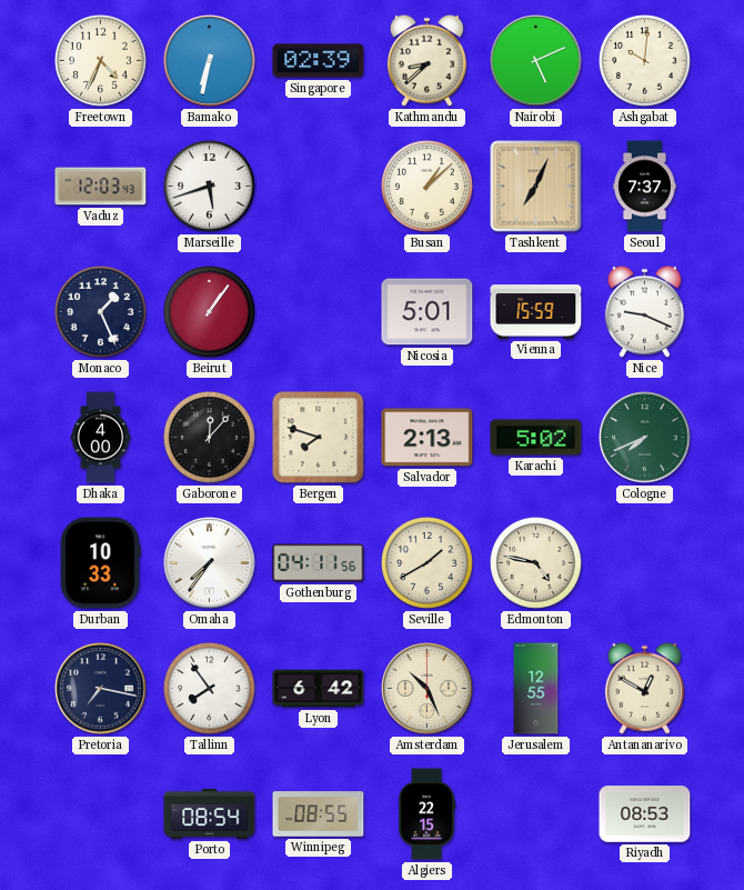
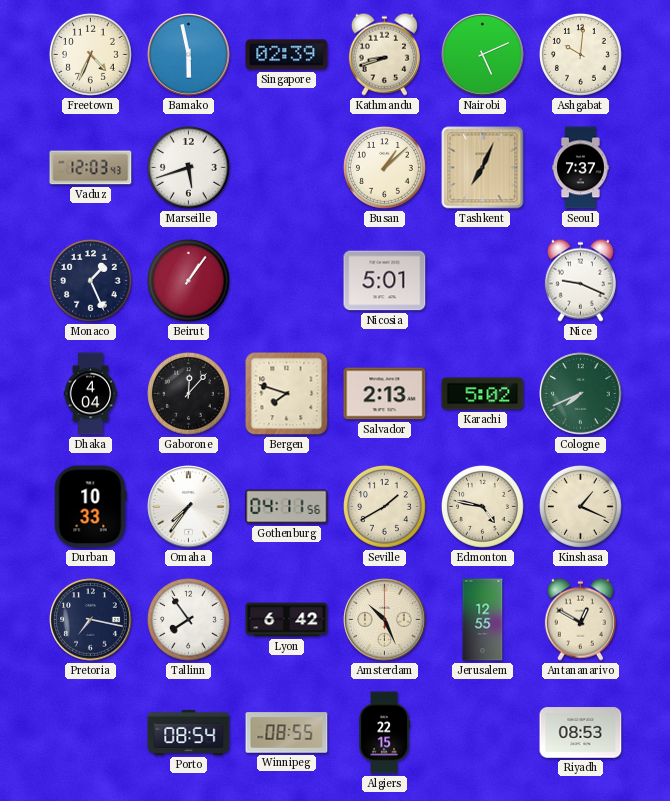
Bamako: 6:32 -> 5:58 (189, 55)
Kathmandu: 8:38 -> 8:42 (384, 54)
Vienna: 15:59 -> none (536, 312)
Dhaka: 4:00 -> 4:04 (91, 394)
Kinshasa: none -> 1:19 (580, 506)
